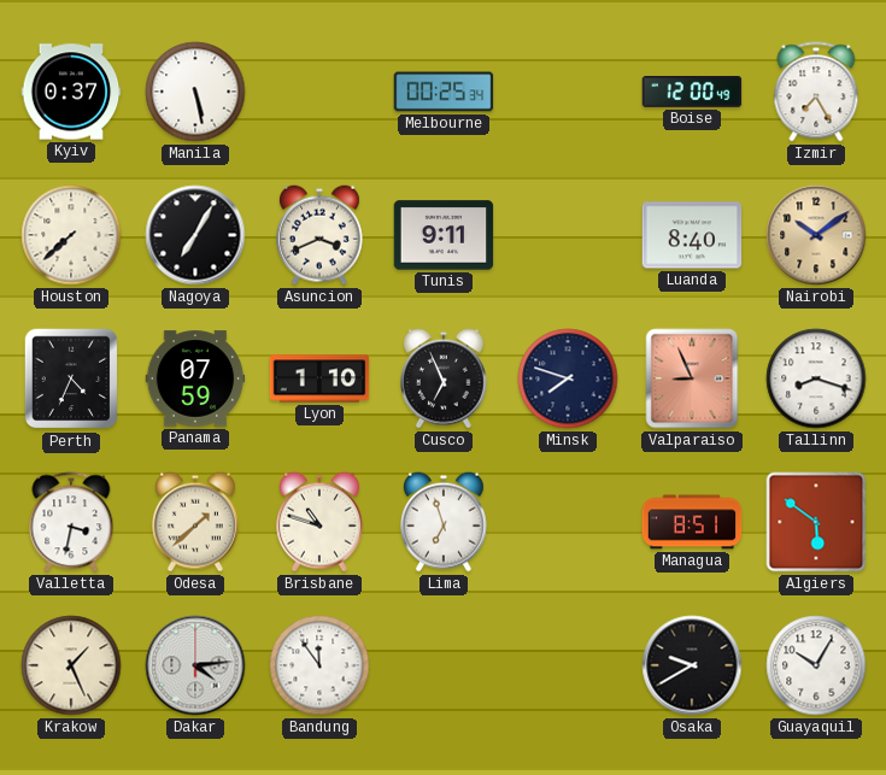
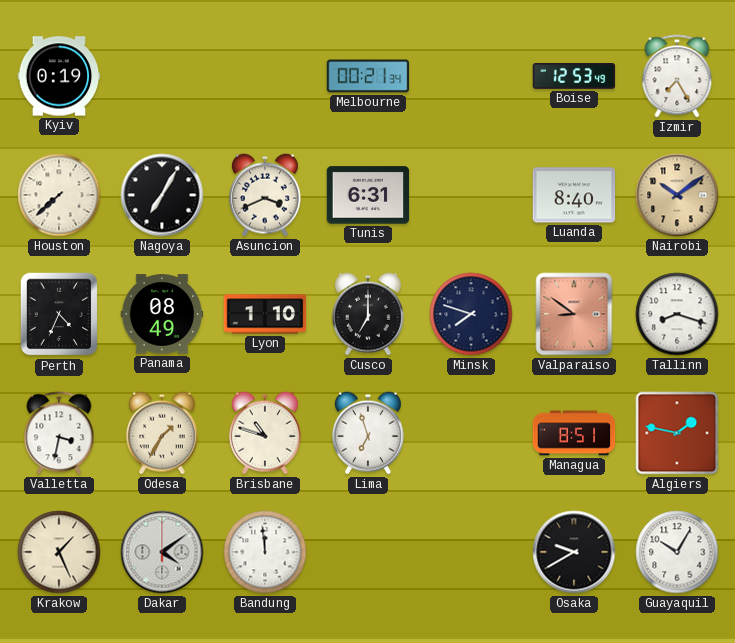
Kyiv: 0:37 -> 0:19 (59, 76)
Manila: 5:28 -> none (195, 92)
Melbourne: 00:25 -> 00:21 (368, 76)
Boise: 12:00 -> 12:53 (574, 77)
Tunis: 9:11 -> 6:31 (368, 195)
Panama: 07:59 -> 08:49 (162, 314)
Cusco: 6:56 -> 7:00 (368, 314)
Valparaiso: 8:56 -> 8:51 (574, 314)
Odesa: 1:38 -> 1:35 (162, 433)
Algiers: 5:51 -> 1:47 (677, 433)
Dakar: 4:14 -> 4:09 (162, 552)
Bandung: 11:54 -> 11:59 (265, 552)
